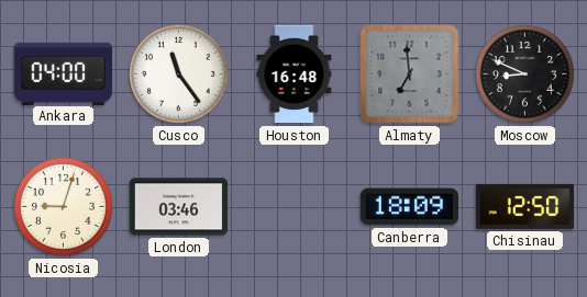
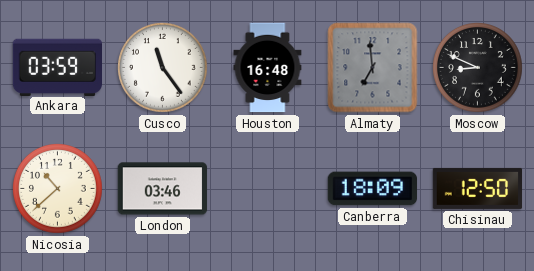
Ankara: 04:00 -> 03:59 (57, 67)
Nicosia: 9:03 -> 10:38 (58, 189)
